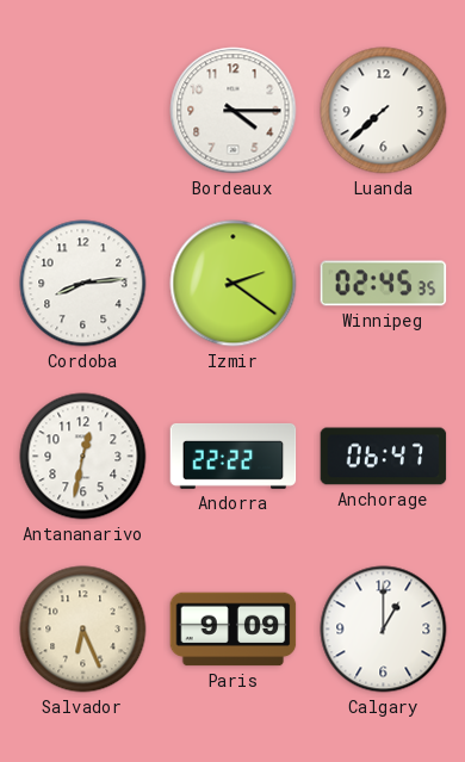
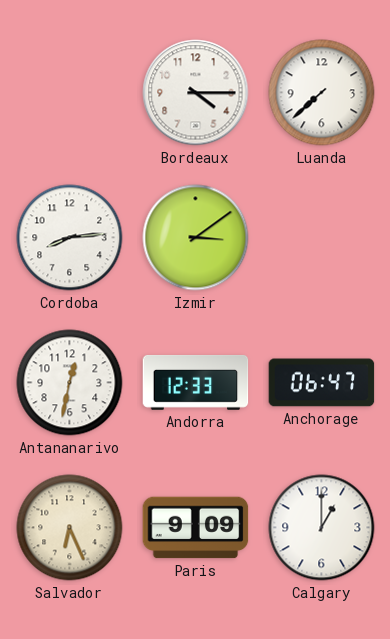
Izmir: 2:21 -> 3:09 (196, 238)
Winnipeg: 02:45 -> none (384, 284)
Andorra: 22:22 -> 12:33 (196, 383)
